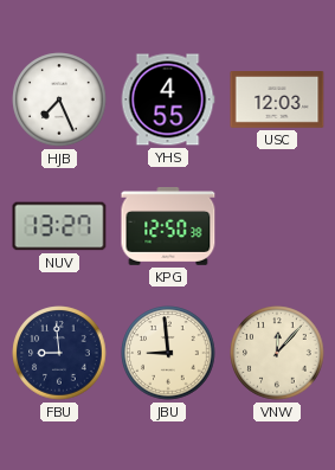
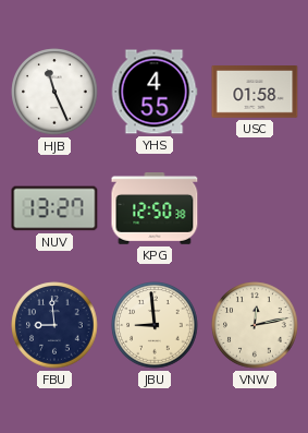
HJB: 7:26 -> 11:26 (54, 92)
USC: 12:03 -> 01:58 (255, 93)
VNW: 12:07 -> 12:13 (255, 325)
